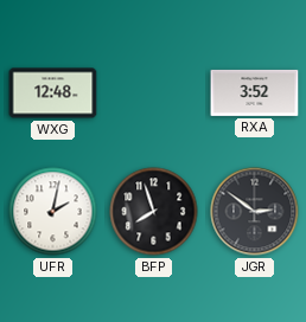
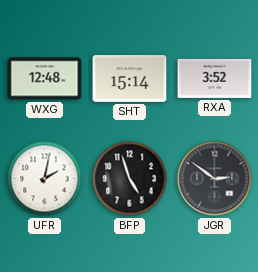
SHT: none -> 15:14 (130, 79)
BFP: 7:57 -> 4:57 (130, 179)
